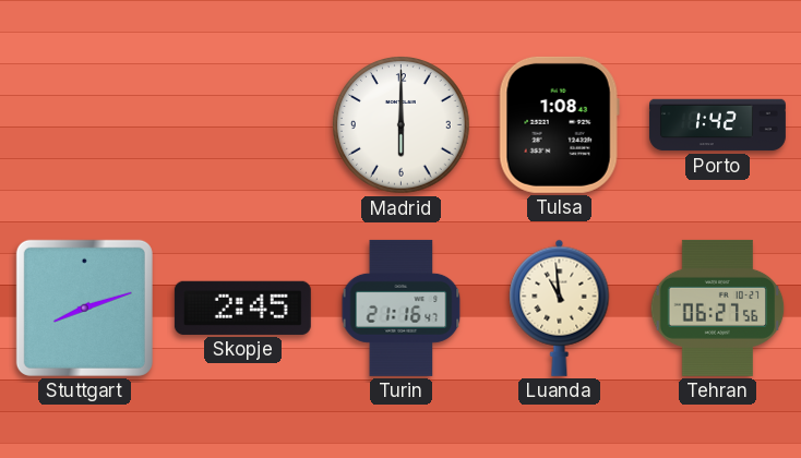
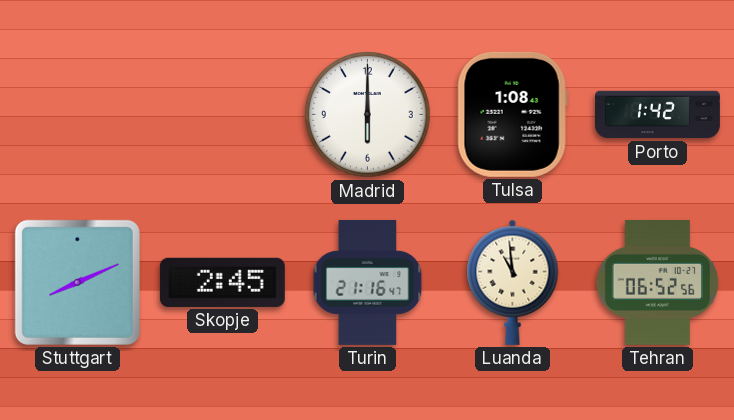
Stuttgart: 8:12 -> 8:11 (77, 282)
Tehran: 06:27 -> 06:52 (658, 282)
